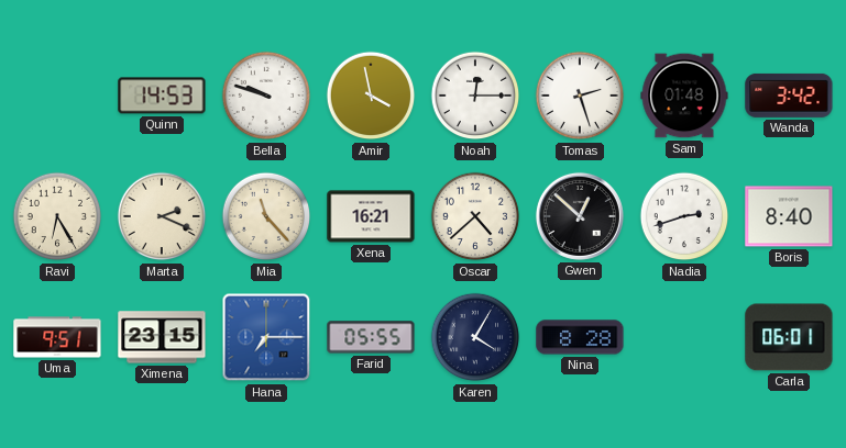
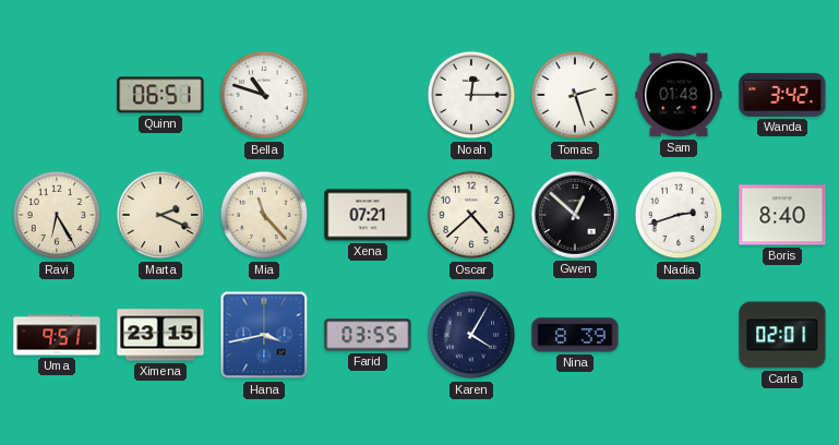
Quinn: 14:53 -> 06:51 (160, 95)
Bella: 9:48 -> 10:48 (264, 95)
Amir: 3:58 -> none (371, 96)
Xena: 16:21 -> 07:21 (368, 215)
Hana: 7:15 -> 3:43 (264, 335)
Farid: 05:55 -> 03:55 (368, 335)
Nina: 8:28 -> 8:39 (575, 335)
Carla: 06:01 -> 02:01 (782, 335)
